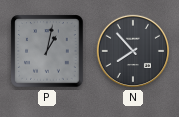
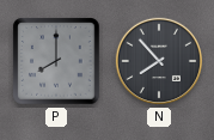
P: 1:02 -> 8:00 (56, 61)
